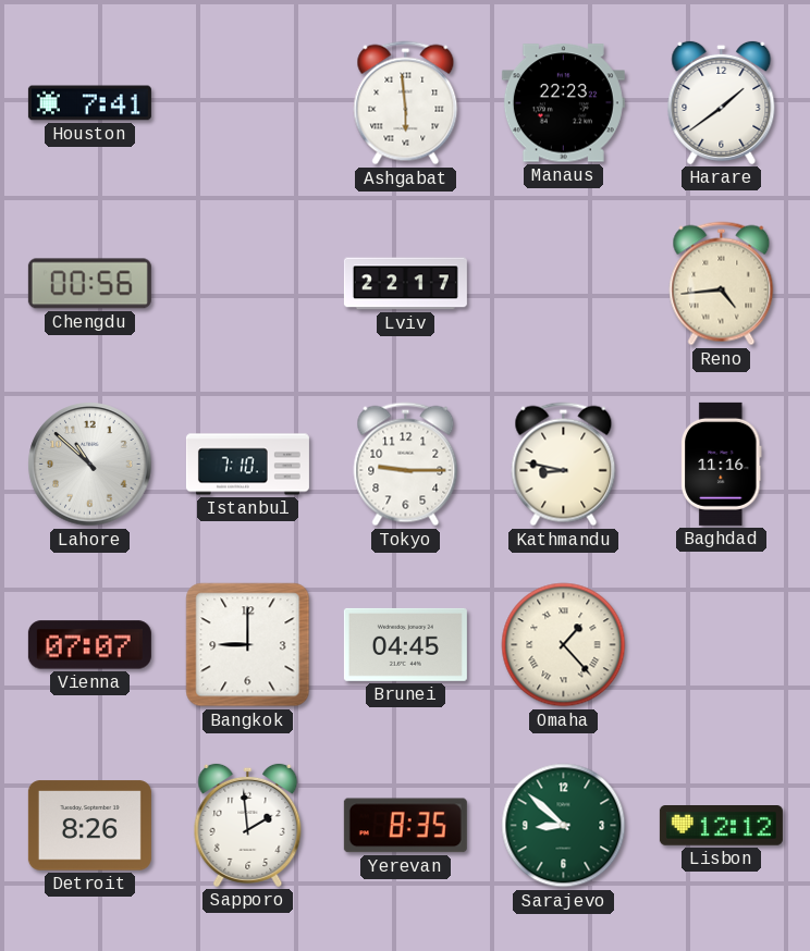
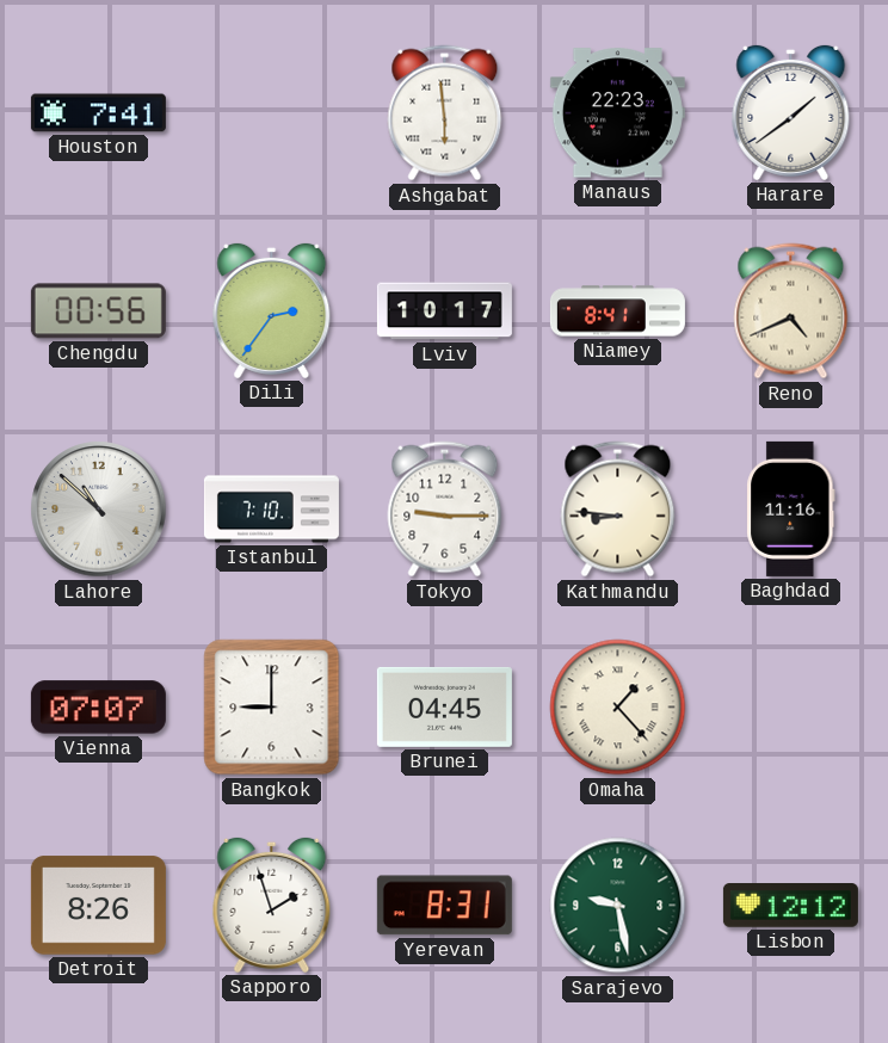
Dili: none -> 2:36 (272, 310)
Lviv: 22:17 -> 10:17 (444, 311)
Niamey: none -> 8:41 (617, 311)
Reno: 4:44 -> 4:41 (791, 311)
Kathmandu: 8:47 -> 8:46 (618, 510)
Sapporo: 1:59 -> 1:57 (272, 905)
Yerevan: 8:35 -> 8:31 (444, 906)
Sarajevo: 8:52 -> 9:28 (618, 906)
